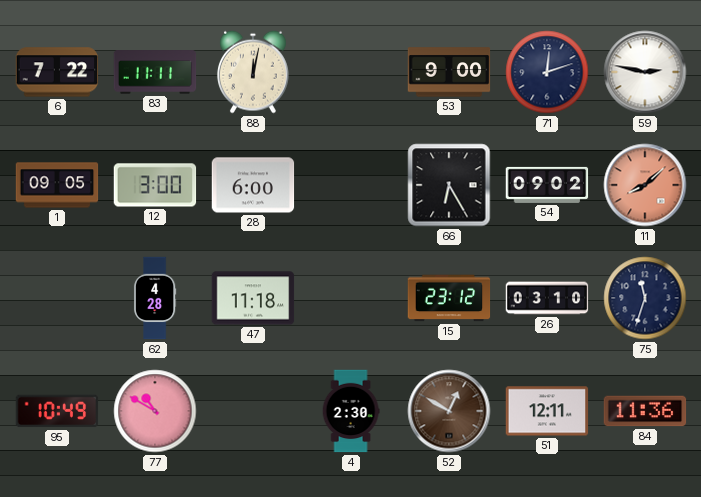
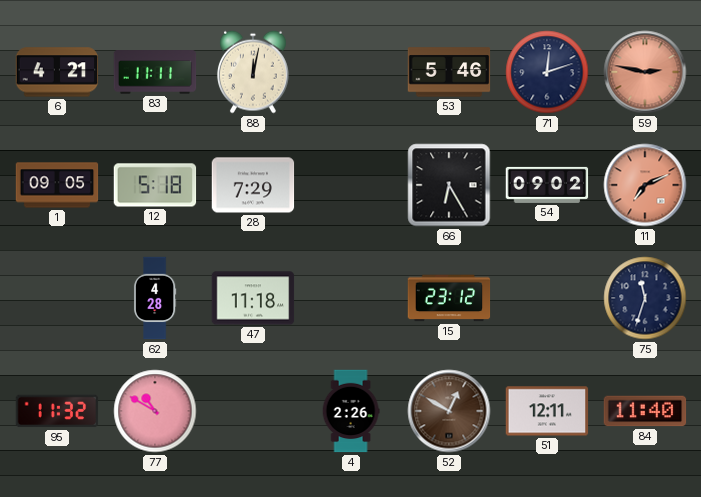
6: 7:22 -> 4:21 (57, 72)
53: 9:00 -> 5:46 (449, 72)
59 dial: white -> salmon (645, 72)
12: 3:00 -> 5:18 (155, 185)
28: 6:00 -> 7:29 (253, 185)
11: 8:08 -> 7:11 (645, 185)
26: 03:10 -> none (547, 298)
95: 10:49 -> 11:32 (57, 411)
4: 2:30 -> 2:26 (351, 411)
84: 11:36 -> 11:40 (645, 411)
